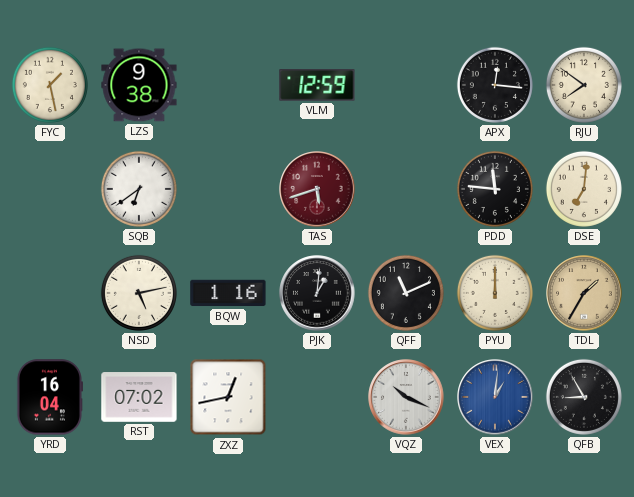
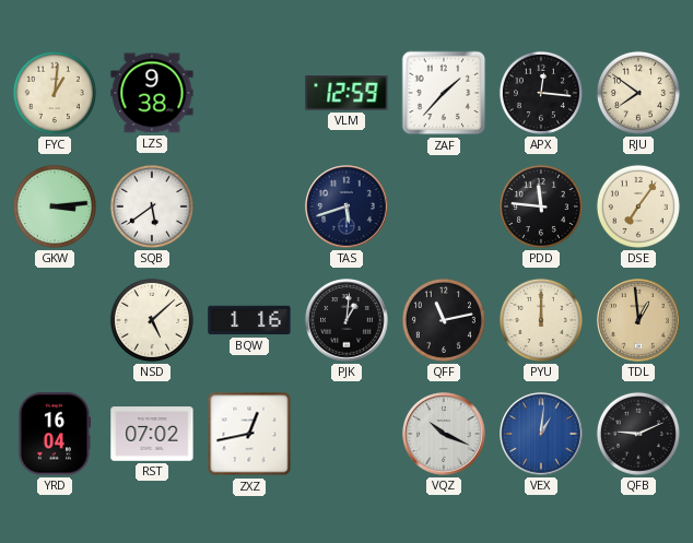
FYC: 1:28 -> 1:01 (55, 93)
ZAF: none -> 1:37 (444, 93)
GKW: none -> 3:14 (55, 206)
SQB: 6:39 -> 5:39 (152, 206)
TAS dial: burgundy -> navy (346, 206)
DSE: 7:01 -> 7:06 (638, 206)
NSD: 5:13 -> 5:08 (152, 320)
QFF: 11:11 -> 11:13 (444, 320)
TDL: 1:35 -> 12:59 (638, 320)
QFB: 8:55 -> 9:11 (638, 434)
